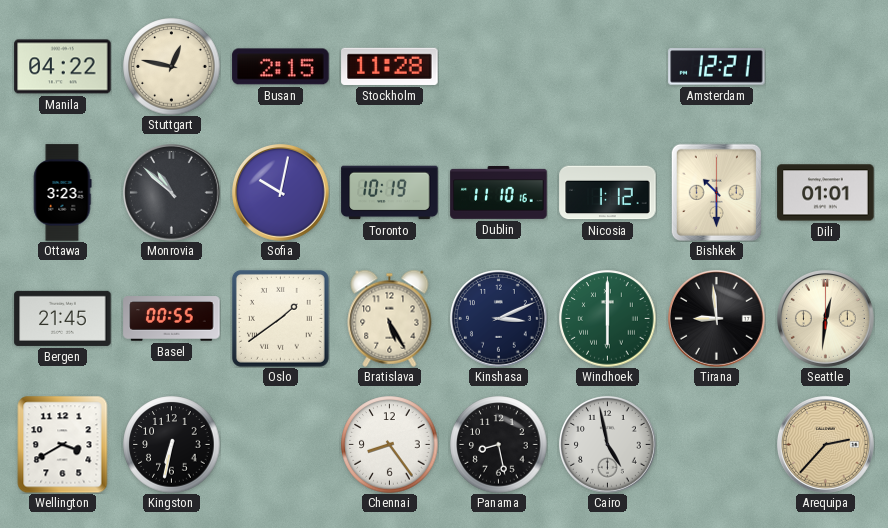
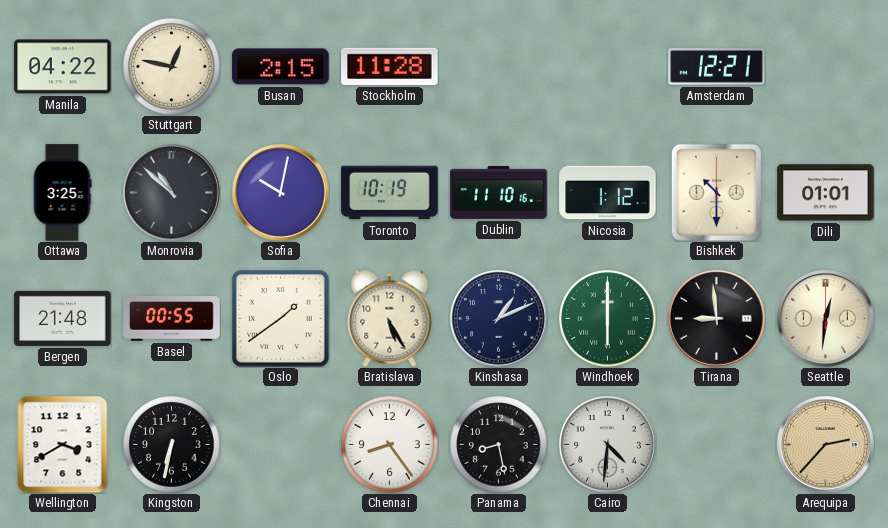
Ottawa: 3:23 -> 3:25 (62, 193)
Bergen: 21:45 -> 21:48 (63, 318)
Kinshasa: 3:11 -> 1:11 (499, 319)
Cairo: 4:58 -> 4:31 (608, 445)
